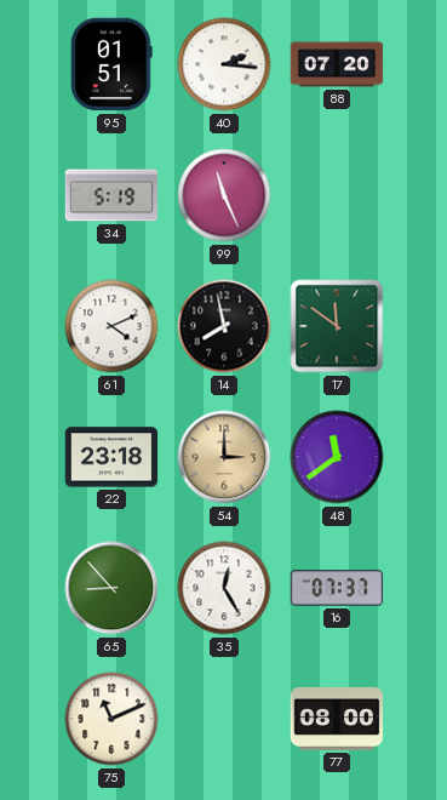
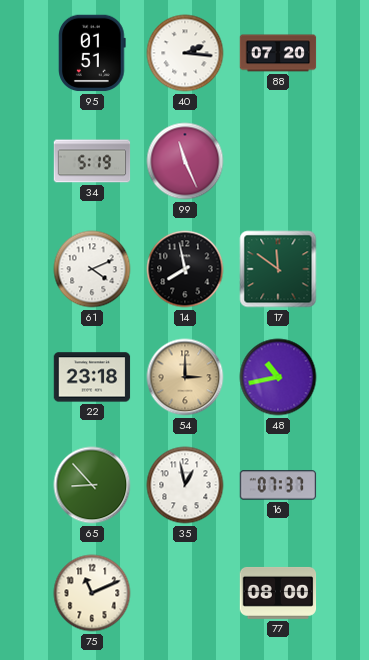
48: 11:39 -> 10:43 (278, 377)
35: 12:25 -> 12:58 (185, 485)
